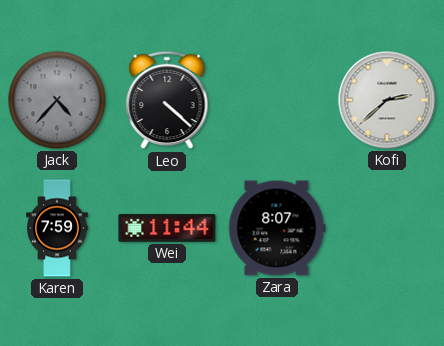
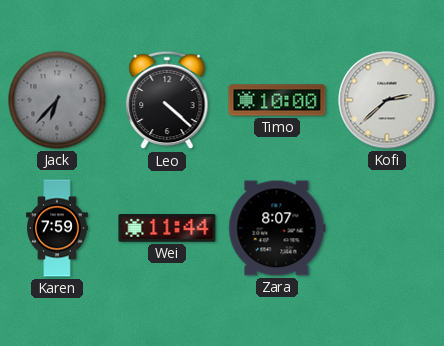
Jack: 4:37 -> 6:37 (57, 100)
Timo: none -> 10:00 (277, 100)
